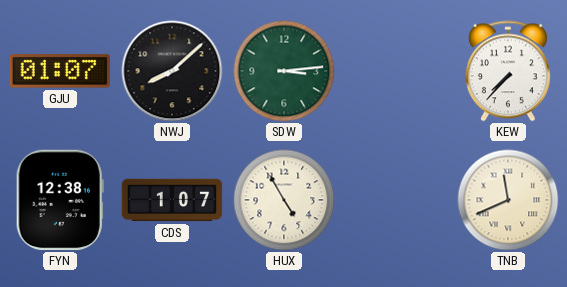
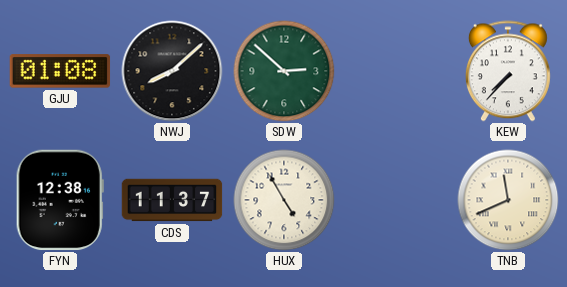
GJU: 01:07 -> 01:08 (60, 71)
SDW: 3:14 -> 2:52 (284, 71)
CDS: 1:07 -> 11:37 (172, 200)
